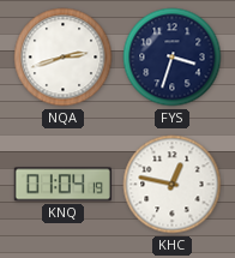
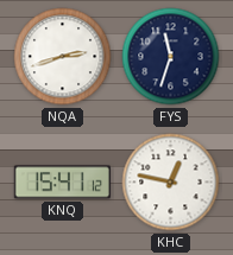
FYS: 3:33 -> 11:33 (171, 57)
KNQ: 01:04 -> 15:41 (62, 183)
